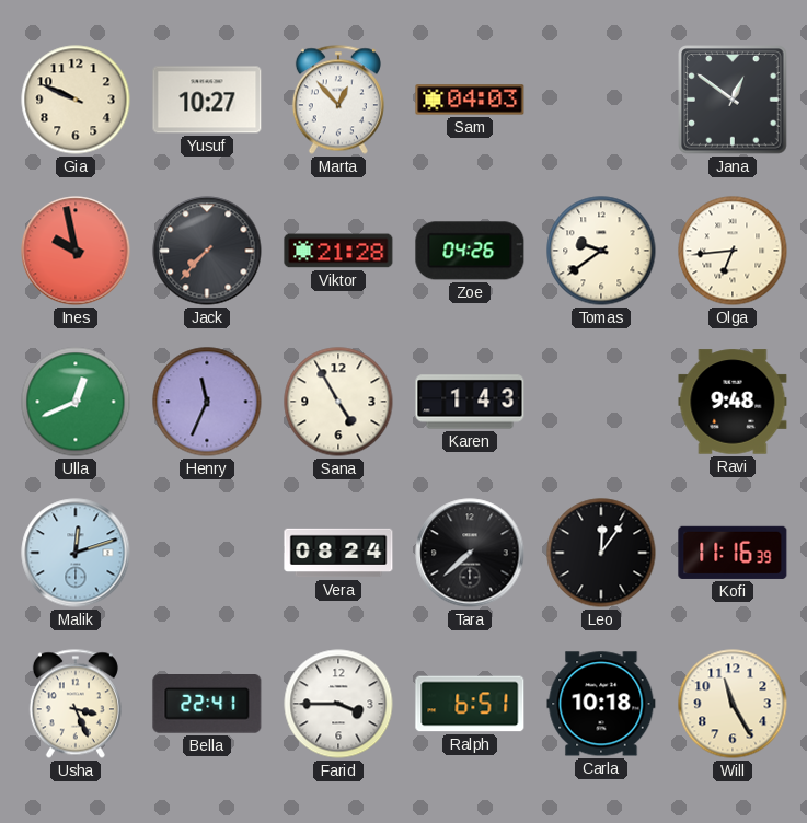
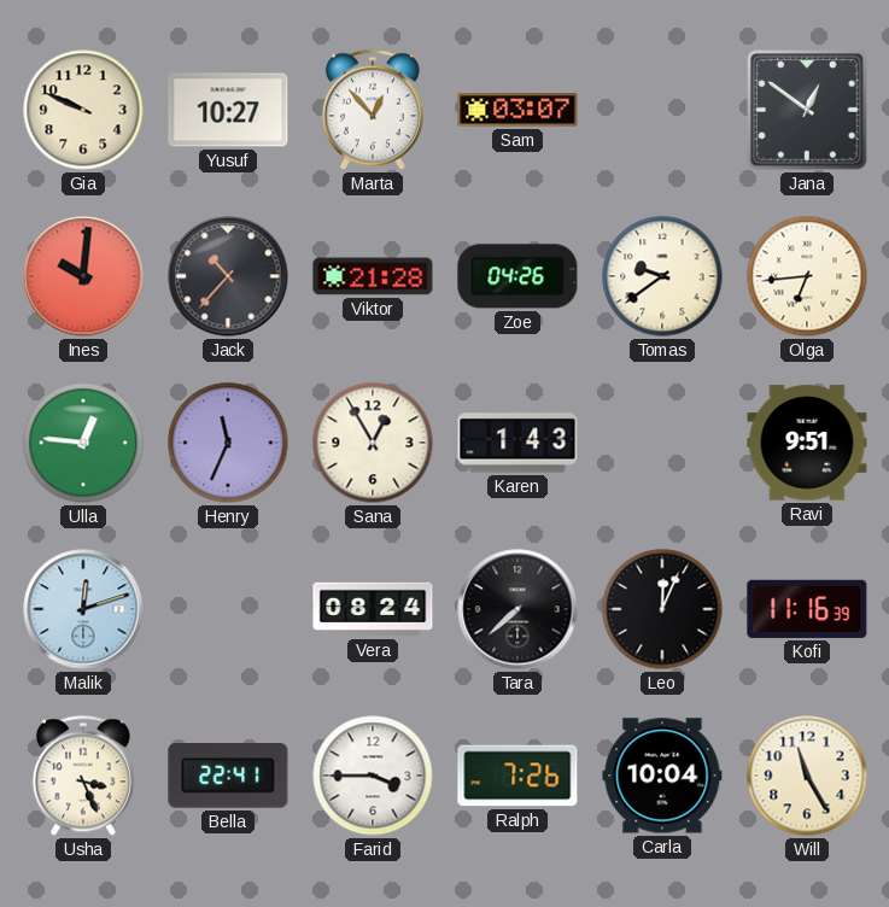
Sam: 04:03 -> 03:07 (517, 110)
Ines: 9:58 -> 10:01 (83, 276)
Jack: 7:37 -> 10:37 (228, 276)
Ulla: 12:41 -> 12:46 (83, 443)
Sana: 4:55 -> 12:55 (373, 443)
Ravi: 9:48 -> 9:51 (807, 443)
Leo: 12:06 -> 12:04 (662, 609)
Ralph: 6:51 -> 7:26 (517, 776)
Carla: 10:18 -> 10:04 (662, 776)
